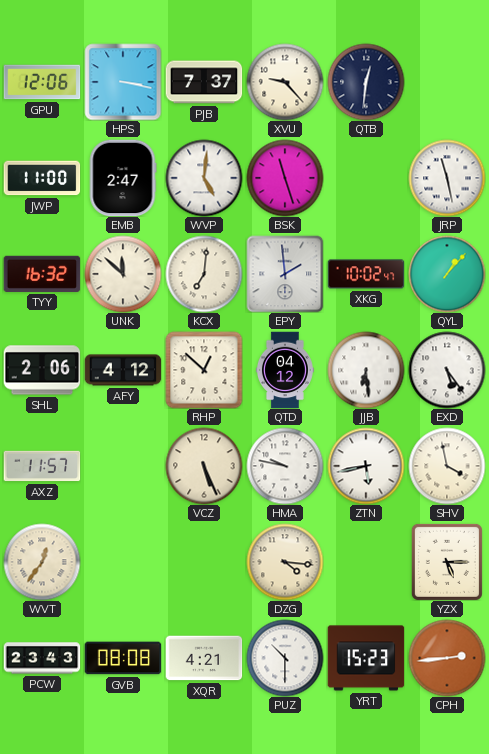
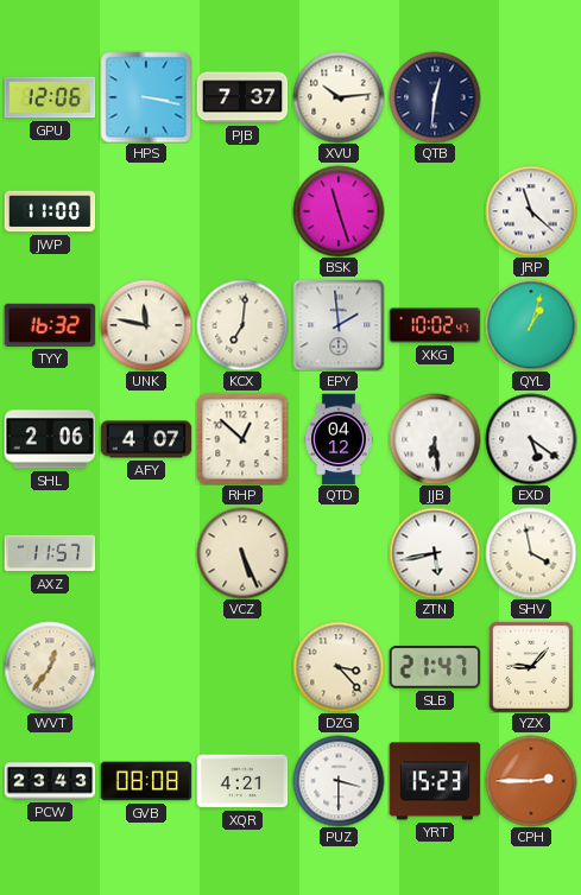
XVU: 9:23 -> 10:14 (339, 97)
EMB: 2:47 -> none (123, 178)
WVP: 5:01 -> none (204, 178)
JRP: 11:28 -> 11:22 (531, 211)
UNK: 11:52 -> 11:47 (146, 325)
QYL: 1:07 -> 1:03 (531, 325)
AFY: 4:12 -> 4:07 (146, 439)
EXD: 5:24 -> 5:21 (531, 439)
HMA: 9:47 -> none (285, 466)
DZG: 4:16 -> 3:23 (339, 667)
SLB: none -> 21:47 (435, 667)
YZX: 5:15 -> 9:07 (531, 667)
PUZ: 10:30 -> 3:30 (339, 781)
CPH: 2:44 -> 2:45 (531, 781)
